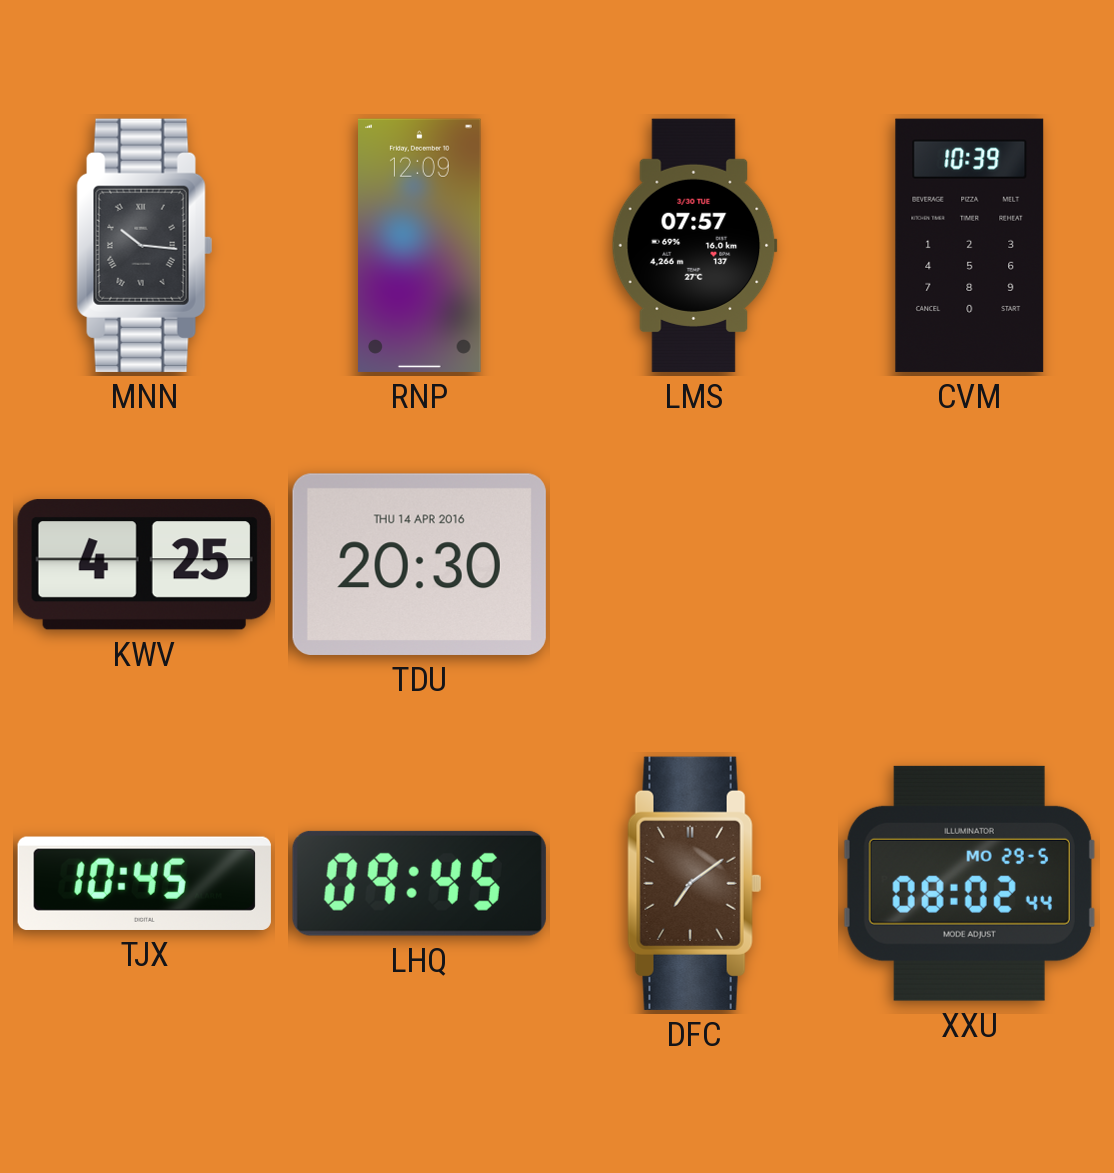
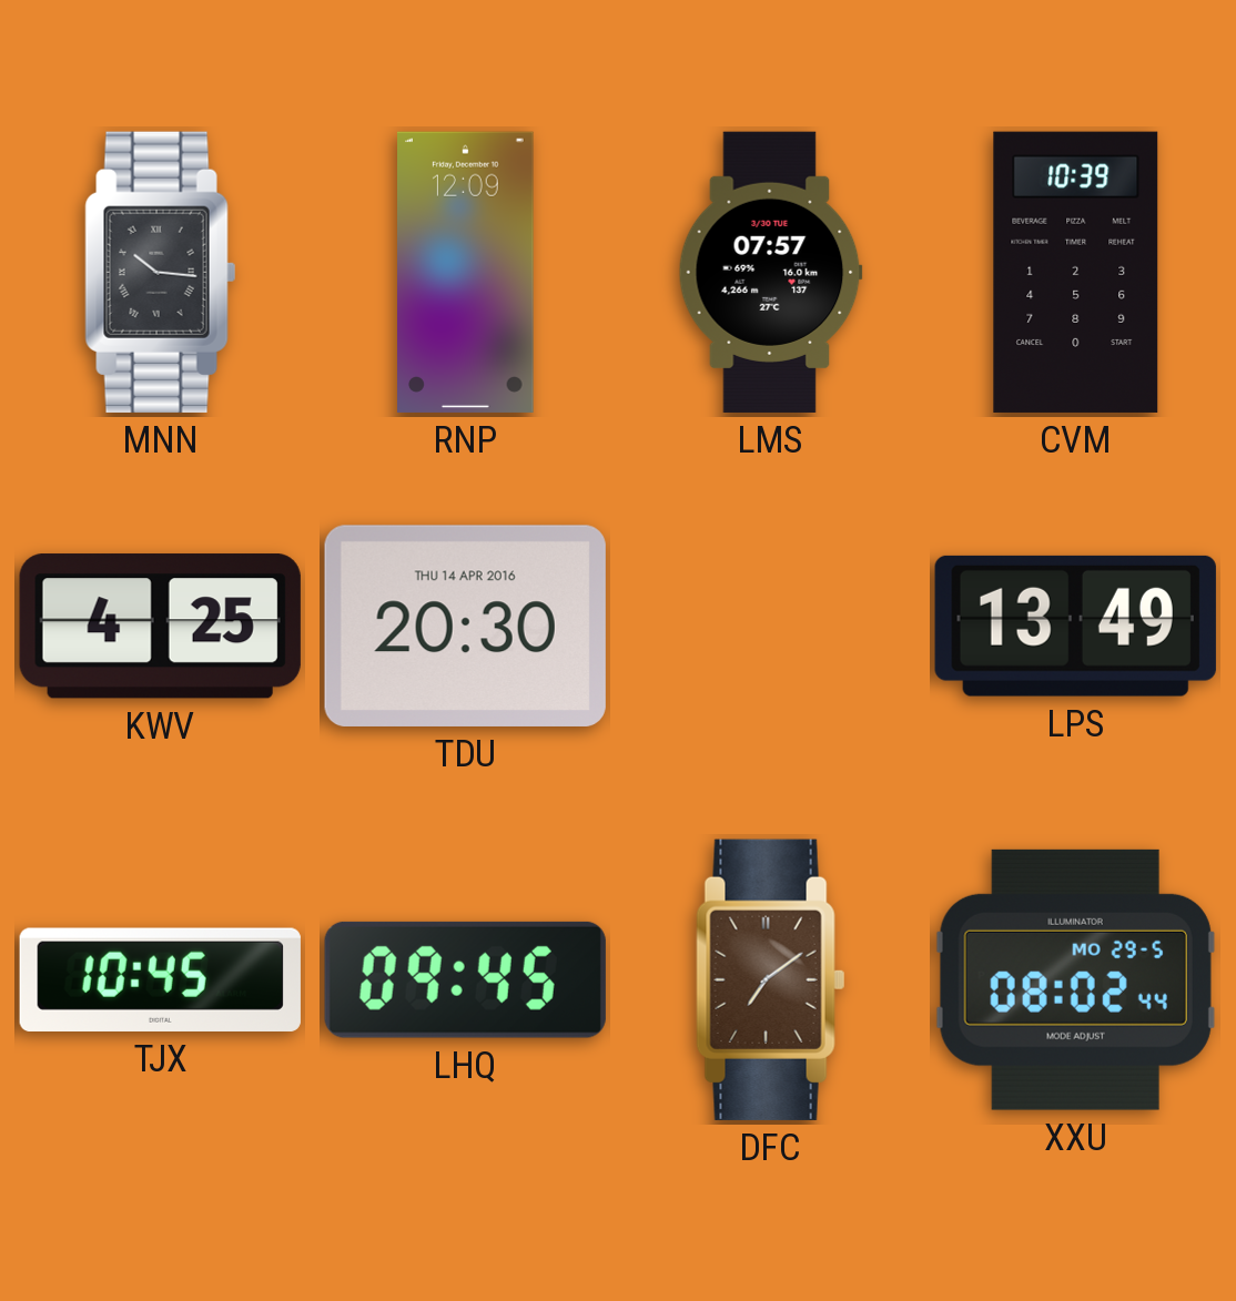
LPS: none -> 13:49 (1075, 626)
